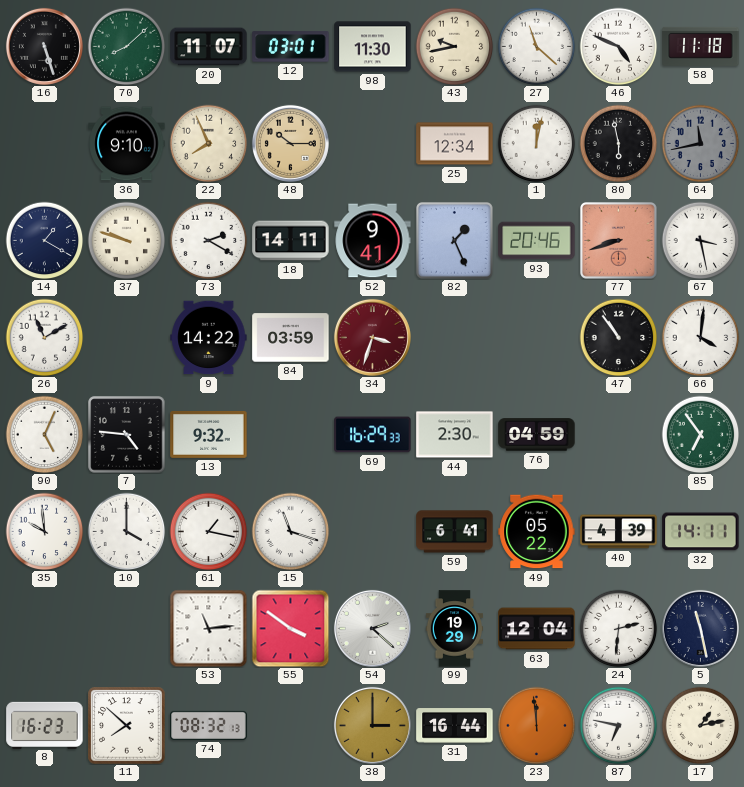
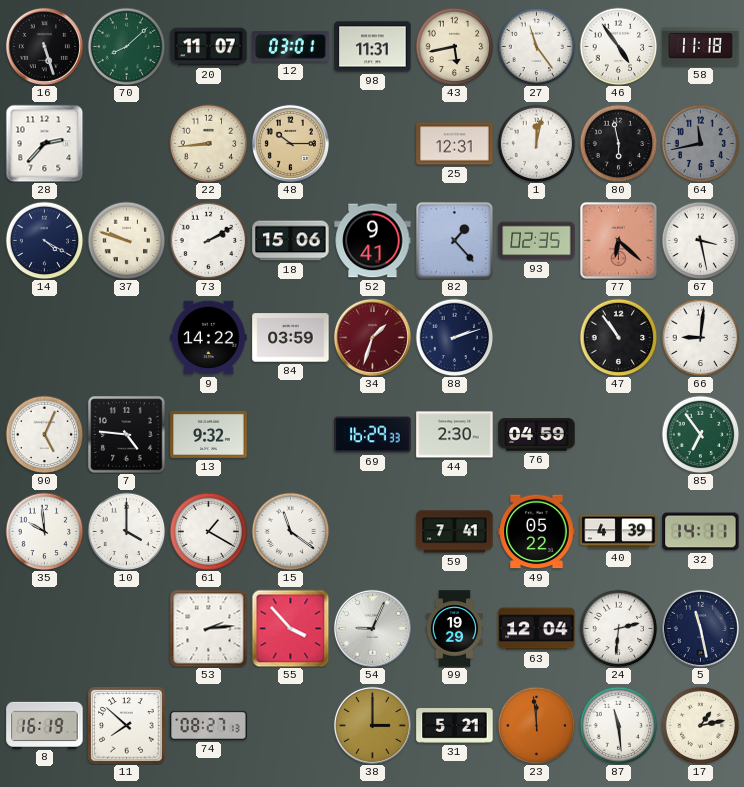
98: 11:30 -> 11:31 (373, 47)
43: 9:43 -> 5:43 (454, 46)
27: 11:22 -> 11:24 (536, 46)
46: 4:49 -> 4:54 (618, 46)
28: none -> 2:37 (44, 143)
36: 9:10 -> none (127, 144)
22: 7:56 -> 8:44 (208, 143)
25: 12:34 -> 12:31 (455, 144)
14: 1:20 -> 4:20 (44, 240)
73: 2:20 -> 2:10 (208, 240)
18: 14:11 -> 15:06 (291, 241)
82: 1:26 -> 1:23 (455, 241)
93: 20:46 -> 02:35 (537, 241)
77: 8:42 -> 6:22 (619, 241)
26: 11:10 -> none (44, 337)
34: 3:33 -> 1:33 (372, 337)
88: none -> 2:12 (454, 337)
66: 4:01 -> 9:01 (700, 337)
61: 1:17 -> 1:20 (208, 531)
15: 11:18 -> 11:21 (290, 531)
59: 6:41 -> 7:41 (455, 532)
53: 11:14 -> 2:14 (208, 628)
55: 3:51 -> 3:53 (290, 628)
54: 2:22 -> 9:04 (372, 628)
8: 16:23 -> 16:19 (45, 725)
74: 08:32 -> 08:27 (209, 725)
31: 16:44 -> 5:21 (455, 726)
87: 6:47 -> 11:29 (618, 725)
